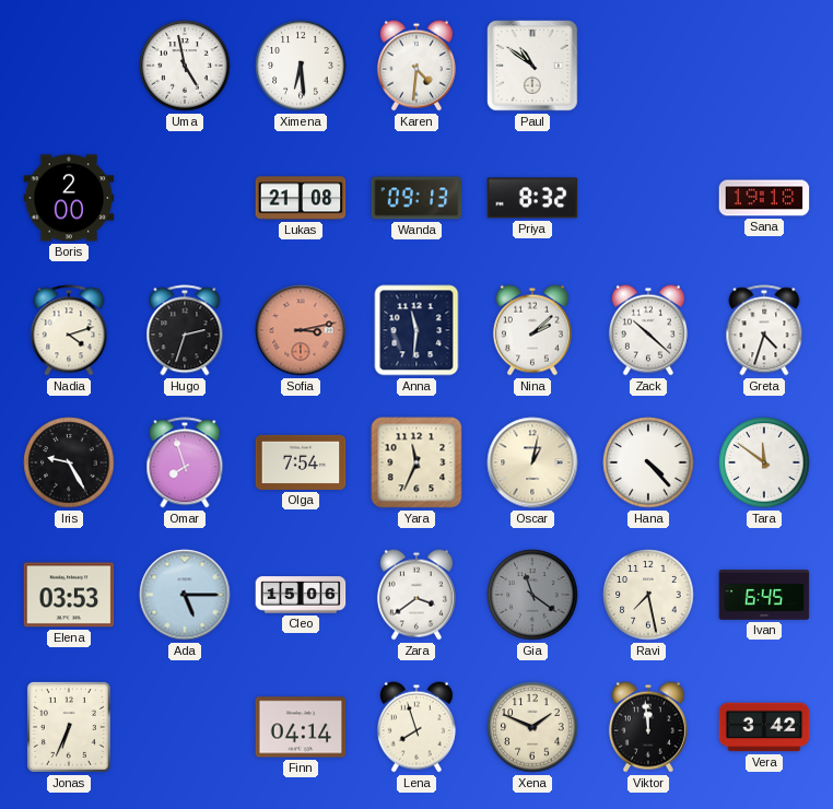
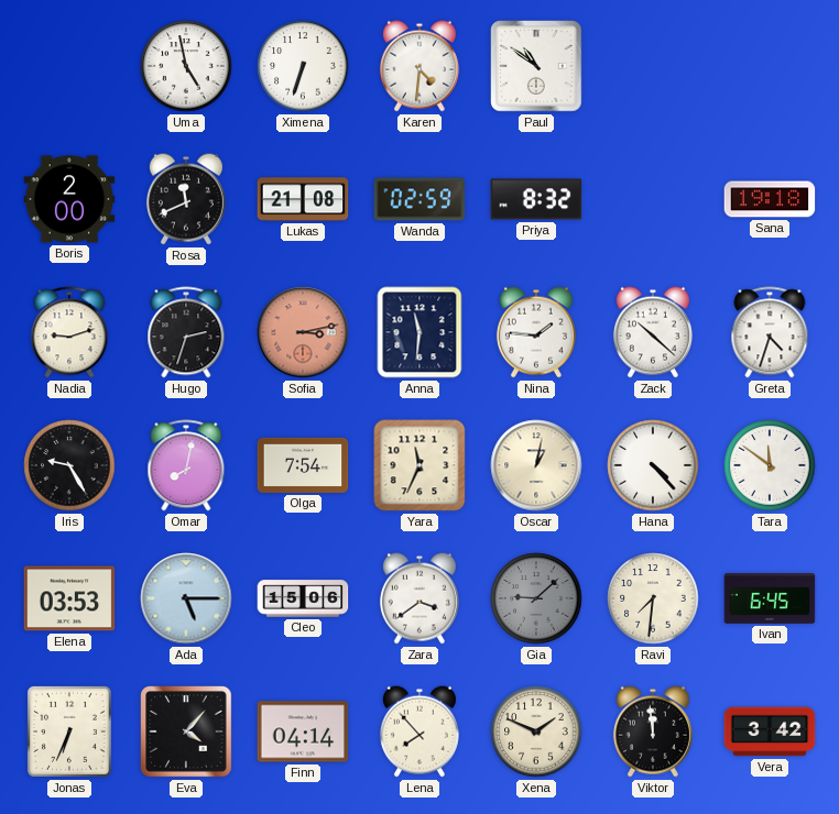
Ximena: 6:29 -> 6:33 (303, 66)
Rosa: none -> 11:41 (186, 199)
Wanda: 09:13 -> 02:59 (419, 199)
Nadia: 4:12 -> 9:12 (69, 332)
Nina: 2:08 -> 1:46 (536, 332)
Omar: 7:57 -> 8:02 (186, 465)
Gia: 11:21 -> 9:08 (536, 598)
Ravi: 7:28 -> 7:31 (653, 598)
Eva: none -> 4:07 (186, 732)
Lena: 7:57 -> 7:53 (419, 732)
